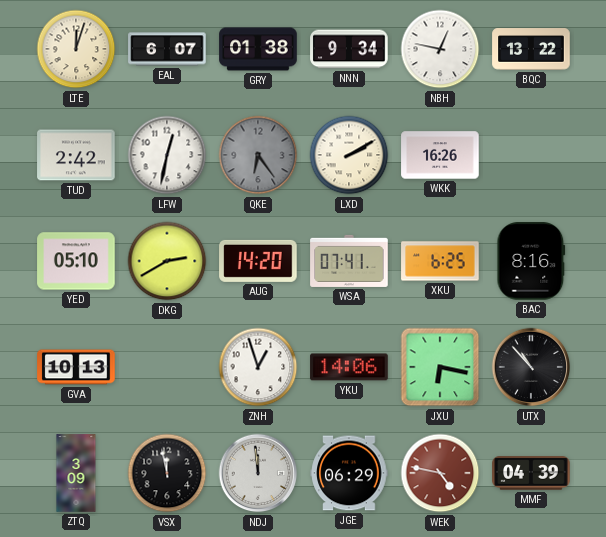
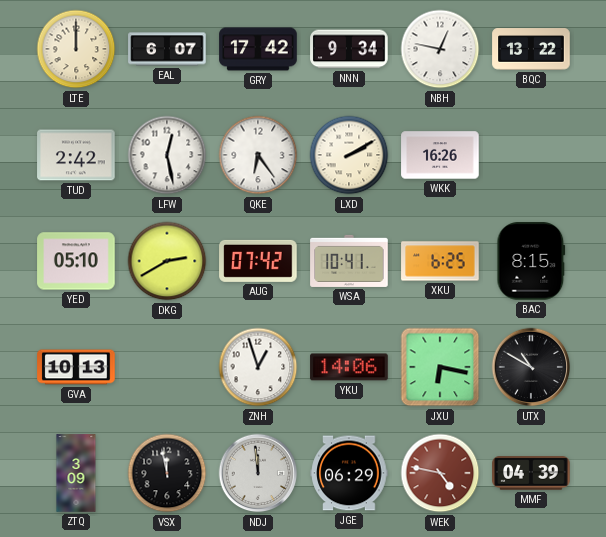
LTE: 12:03 -> 12:00 (76, 49)
GRY: 01:38 -> 17:42 (258, 49)
LFW: 12:32 -> 12:28 (167, 155)
QKE dial: grey -> white (258, 155)
AUG: 14:20 -> 07:42 (258, 261)
WSA: 07:41 -> 10:41 (349, 261)
BAC: 8:16 -> 8:15 (531, 261)
UTX: 10:53 -> 10:50 (531, 367)
